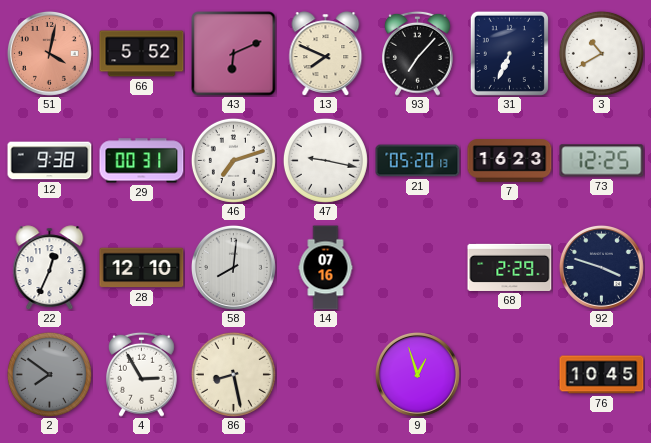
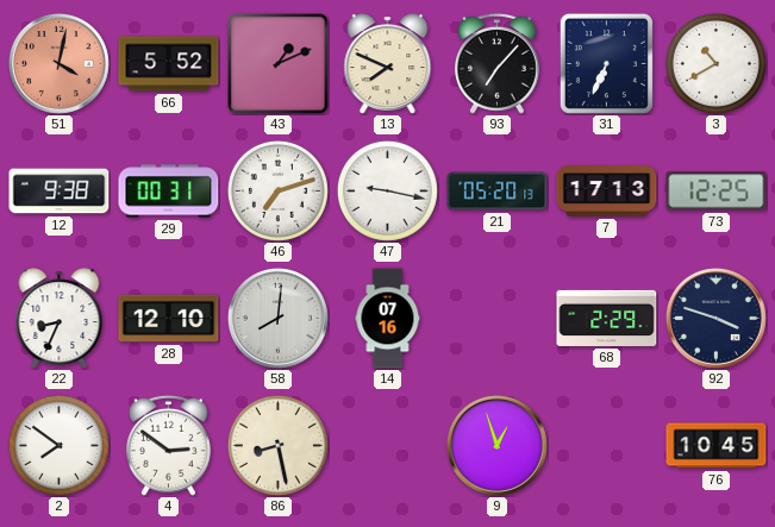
43: 6:11 -> 1:11 (279, 64)
7: 16:23 -> 17:13 (607, 192)
22: 12:34 -> 8:34 (60, 319)
2 dial: grey -> white (58, 445)
4: 2:55 -> 2:51 (169, 445)
